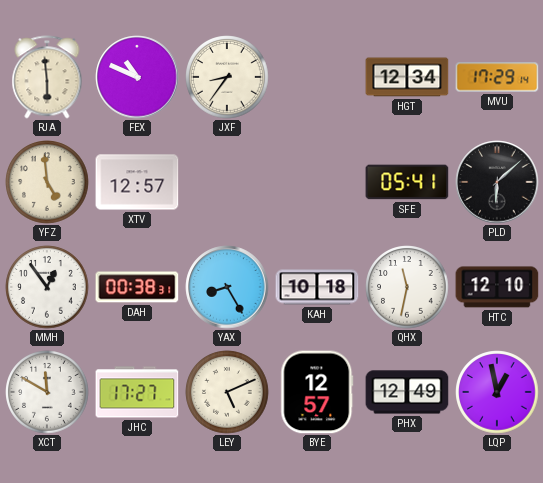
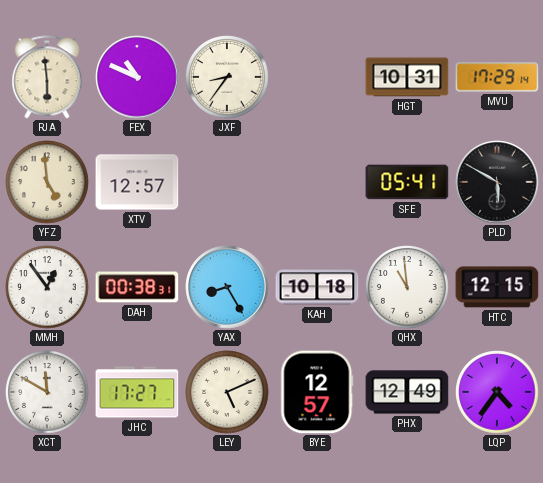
HGT: 12:34 -> 10:31 (407, 77)
PLD: 6:08 -> 5:50 (497, 182)
QHX: 11:32 -> 10:59 (407, 287)
HTC: 12:10 -> 12:15 (497, 287)
LQP: 12:58 -> 4:36 (497, 392)
